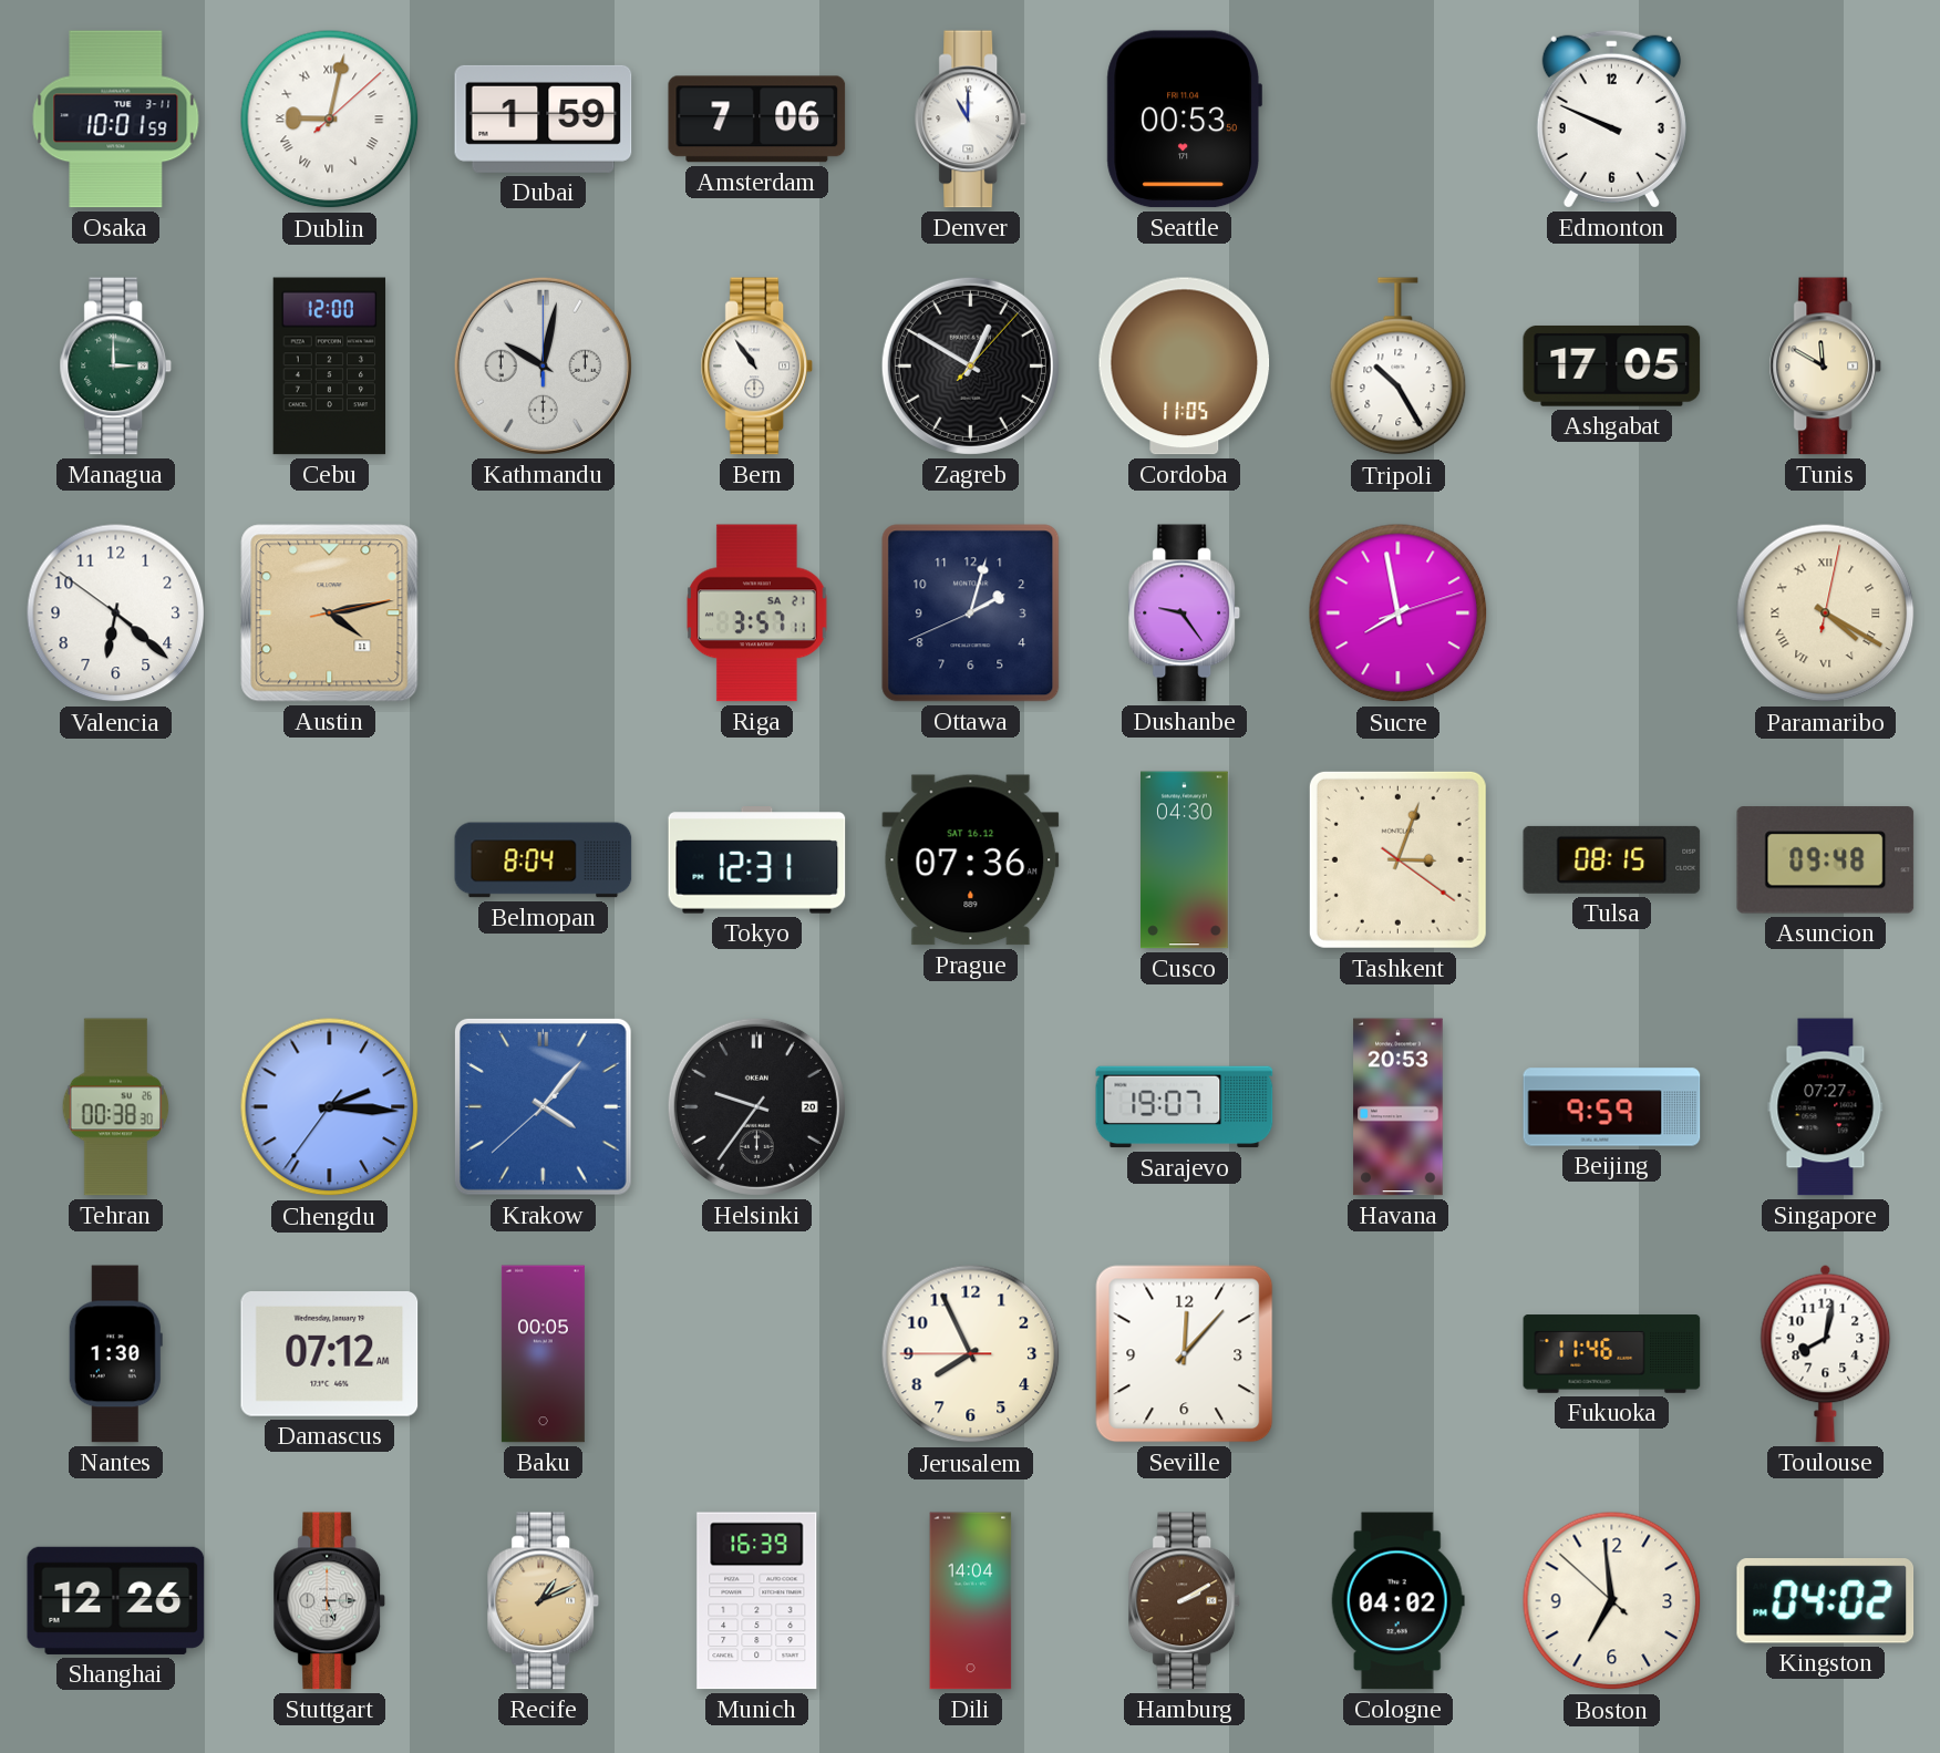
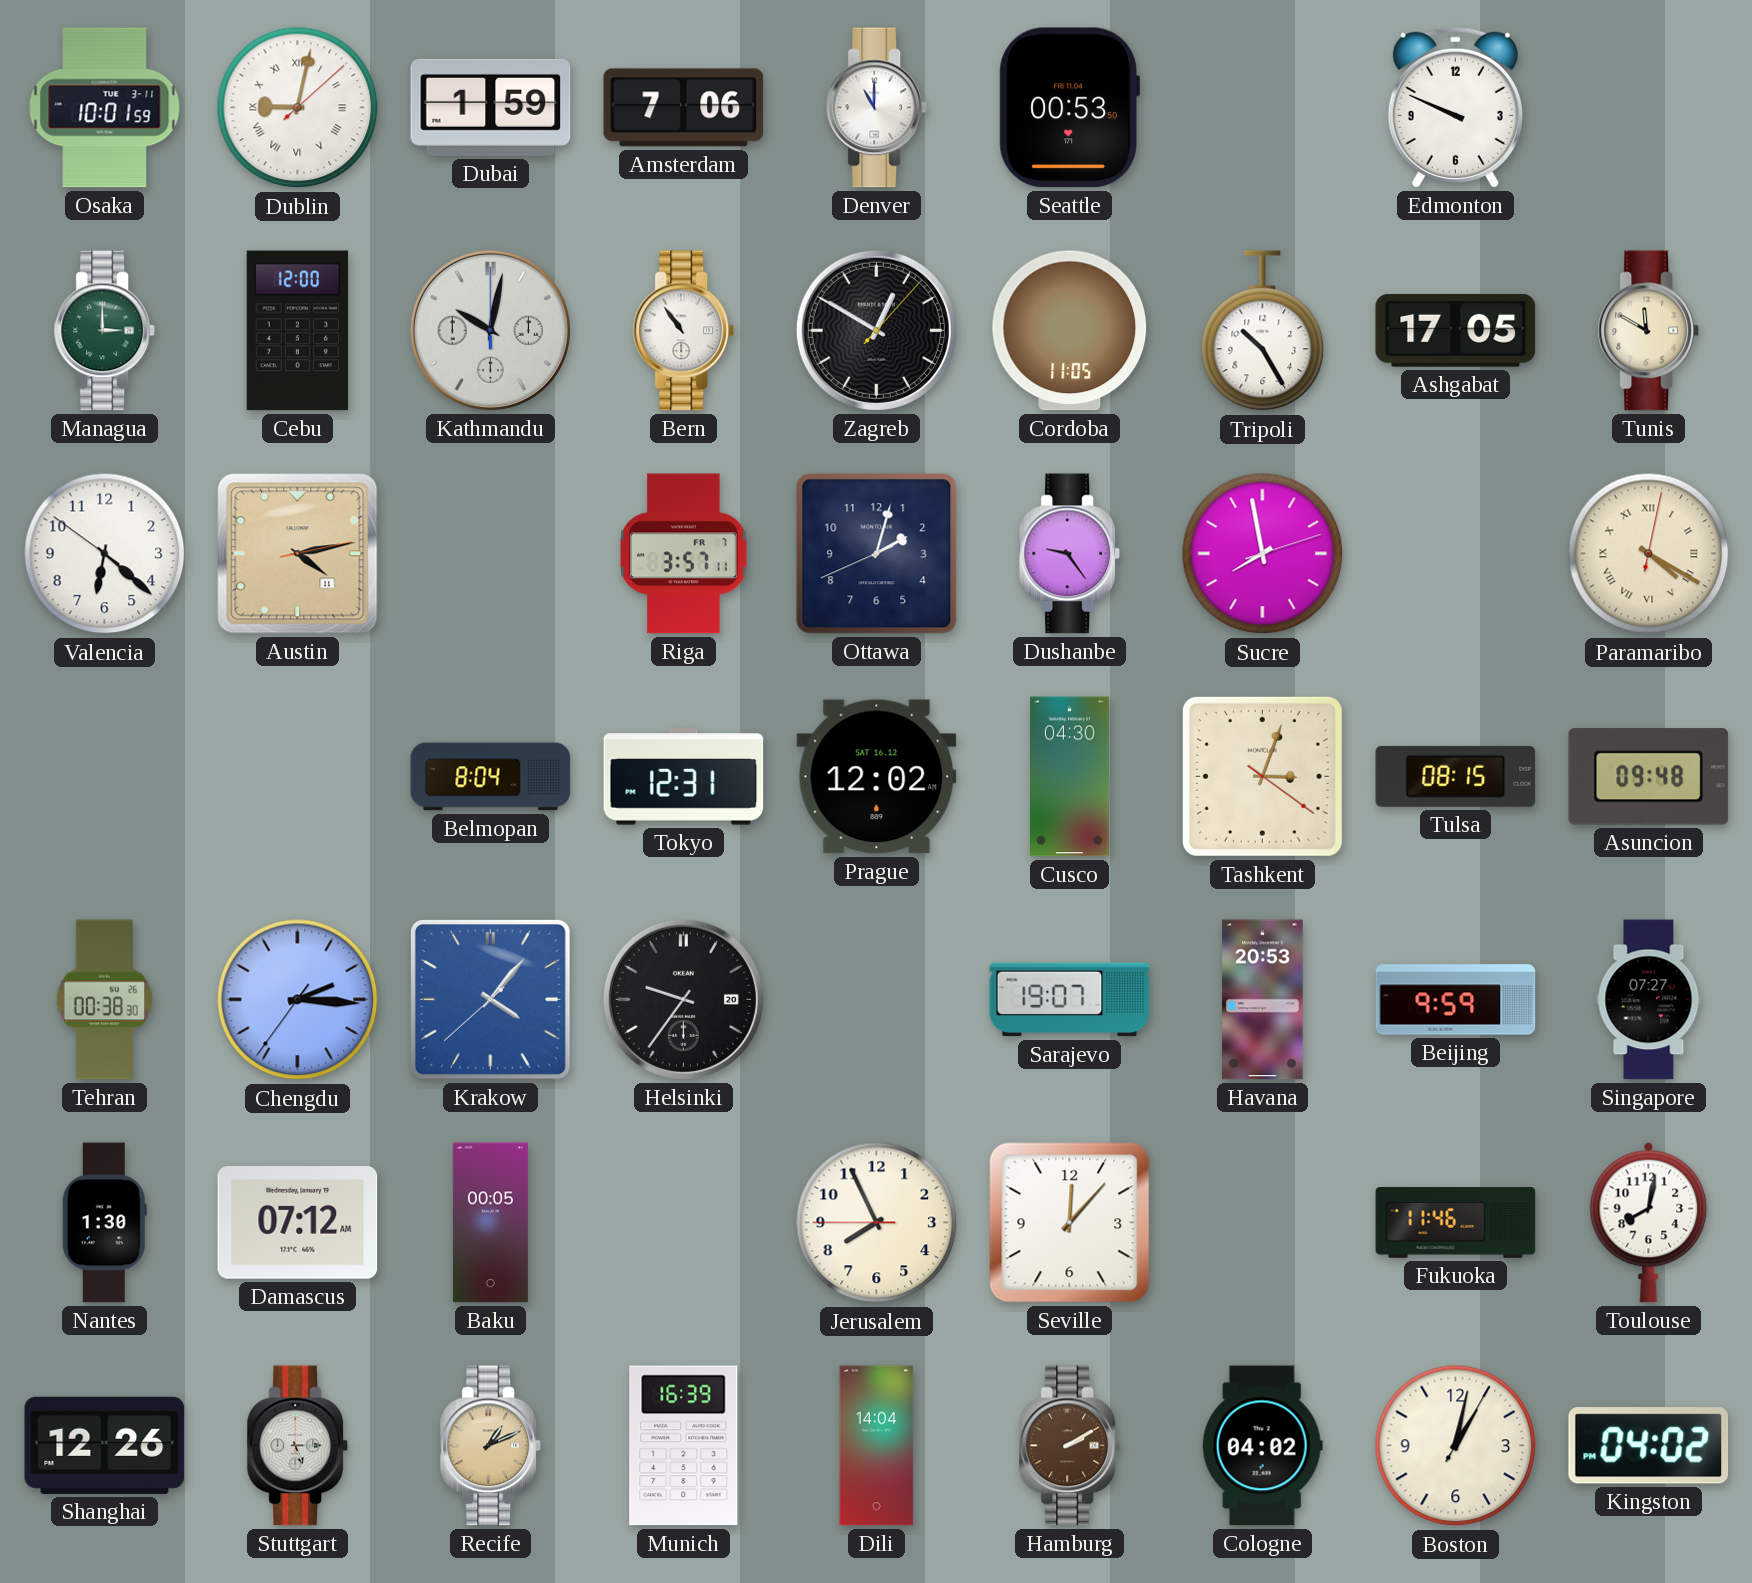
Riga date: SA 21 -> FR 7 (684, 554)
Prague: 07:36 -> 12:02 (877, 777)
Boston: 6:58 -> 1:02 (1456, 1446)
